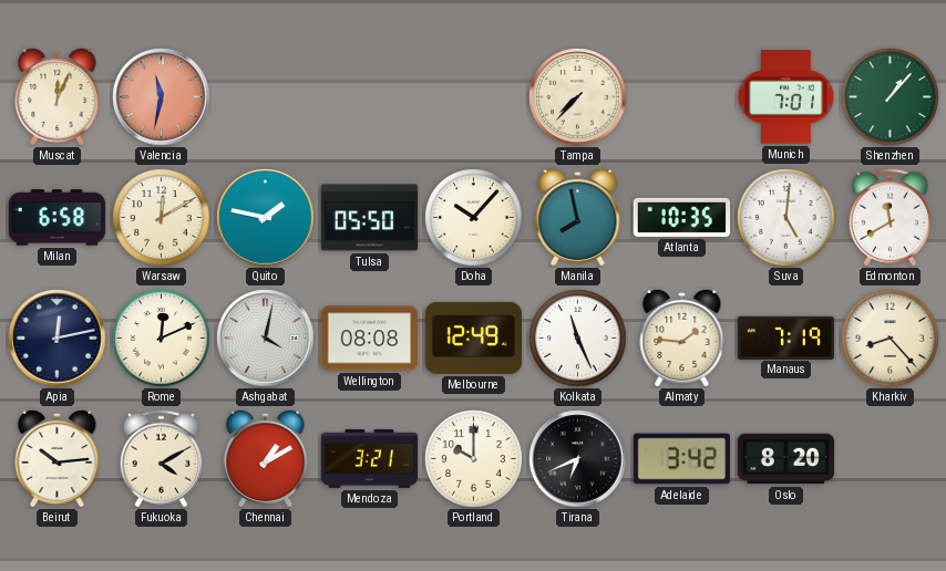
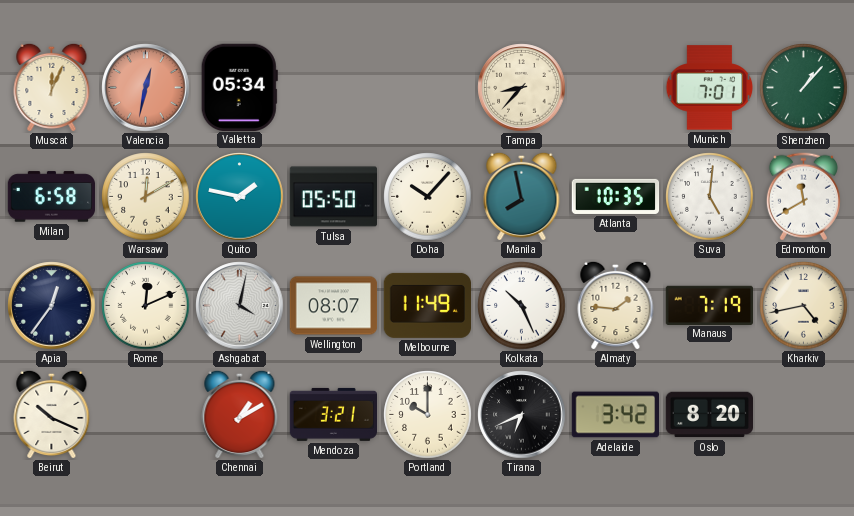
Valencia: 11:32 -> 12:32 (146, 88)
Valletta: none -> 05:34 (239, 87)
Tampa: 7:37 -> 8:37 (522, 88)
Apia: 12:13 -> 12:36 (52, 306)
Wellington: 08:08 -> 08:07 (334, 306)
Melbourne: 12:49 -> 11:49 (427, 305)
Kolkata: 11:26 -> 10:26 (522, 306)
Kharkiv: 8:23 -> 4:43 (804, 306)
Beirut: 10:14 -> 10:19 (52, 414)
Fukuoka: 4:10 -> none (161, 459)
